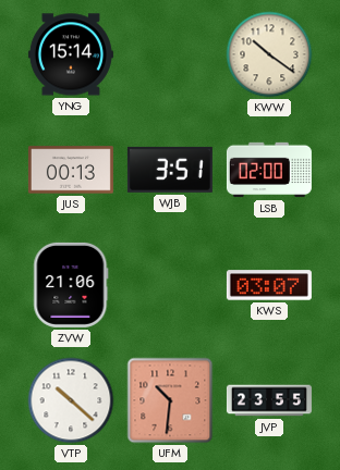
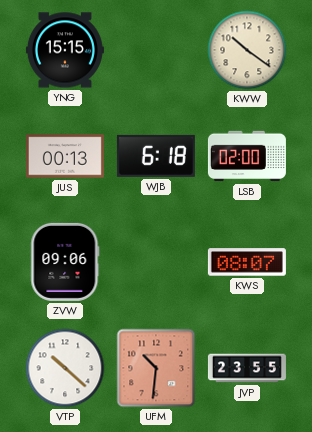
YNG: 15:14 -> 15:15 (65, 50)
WJB: 3:51 -> 6:18 (156, 156)
ZVW: 21:06 -> 09:06 (65, 262)
KWS: 03:07 -> 08:07 (247, 262)
